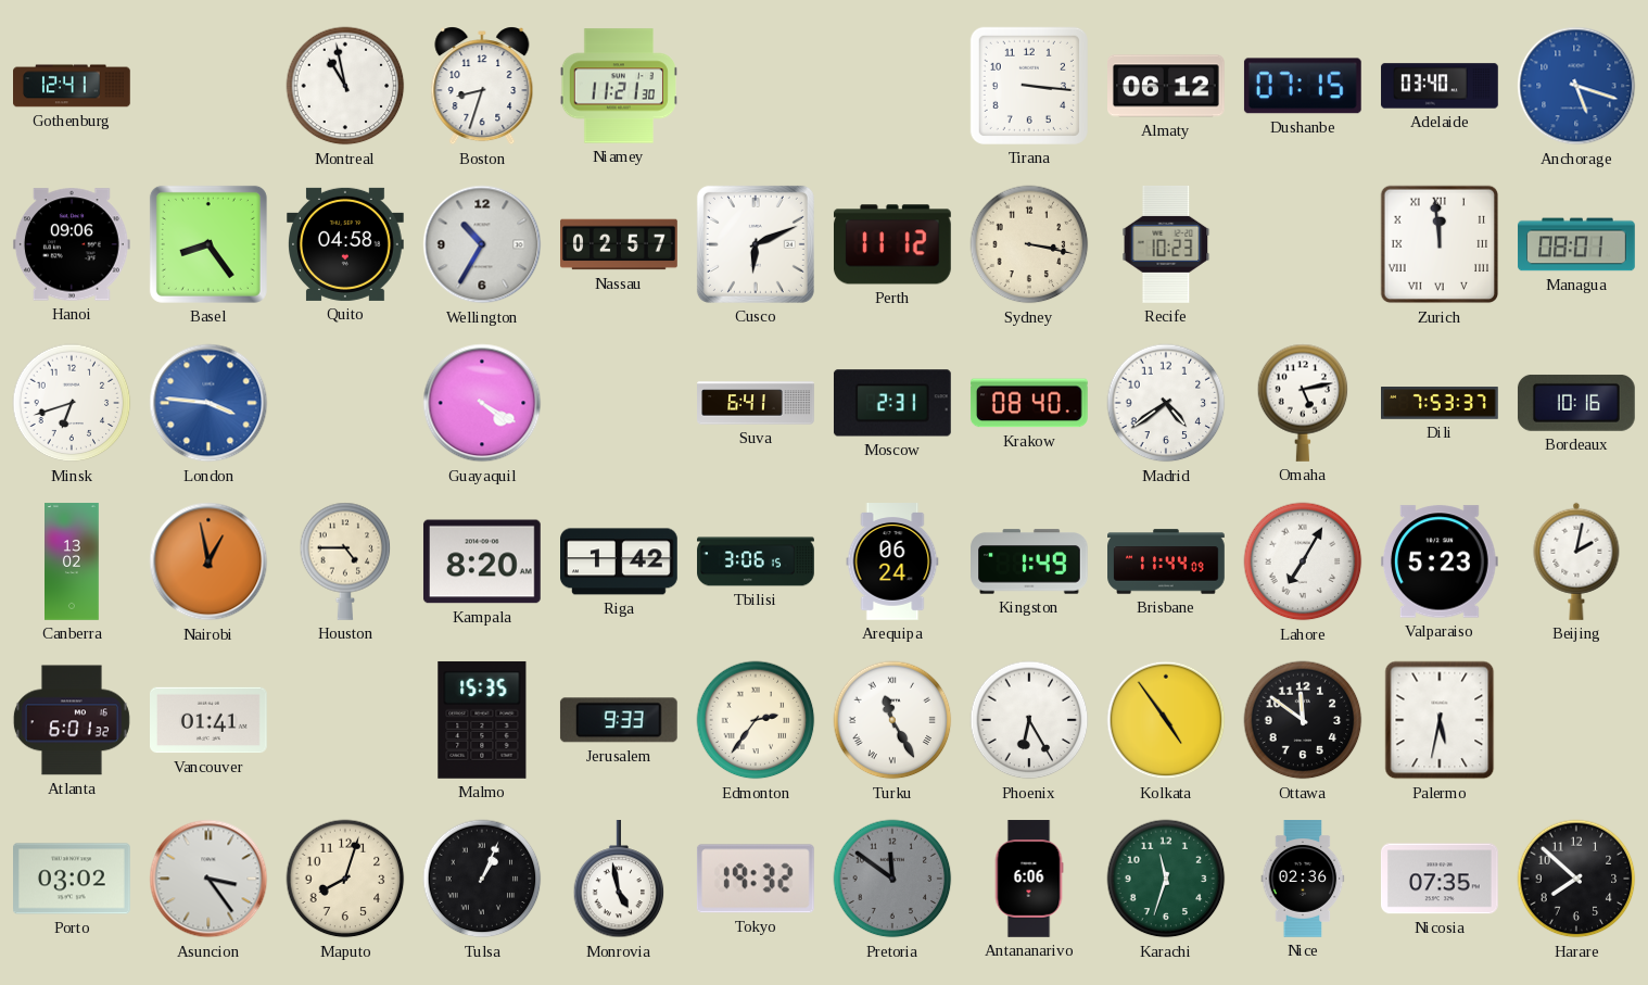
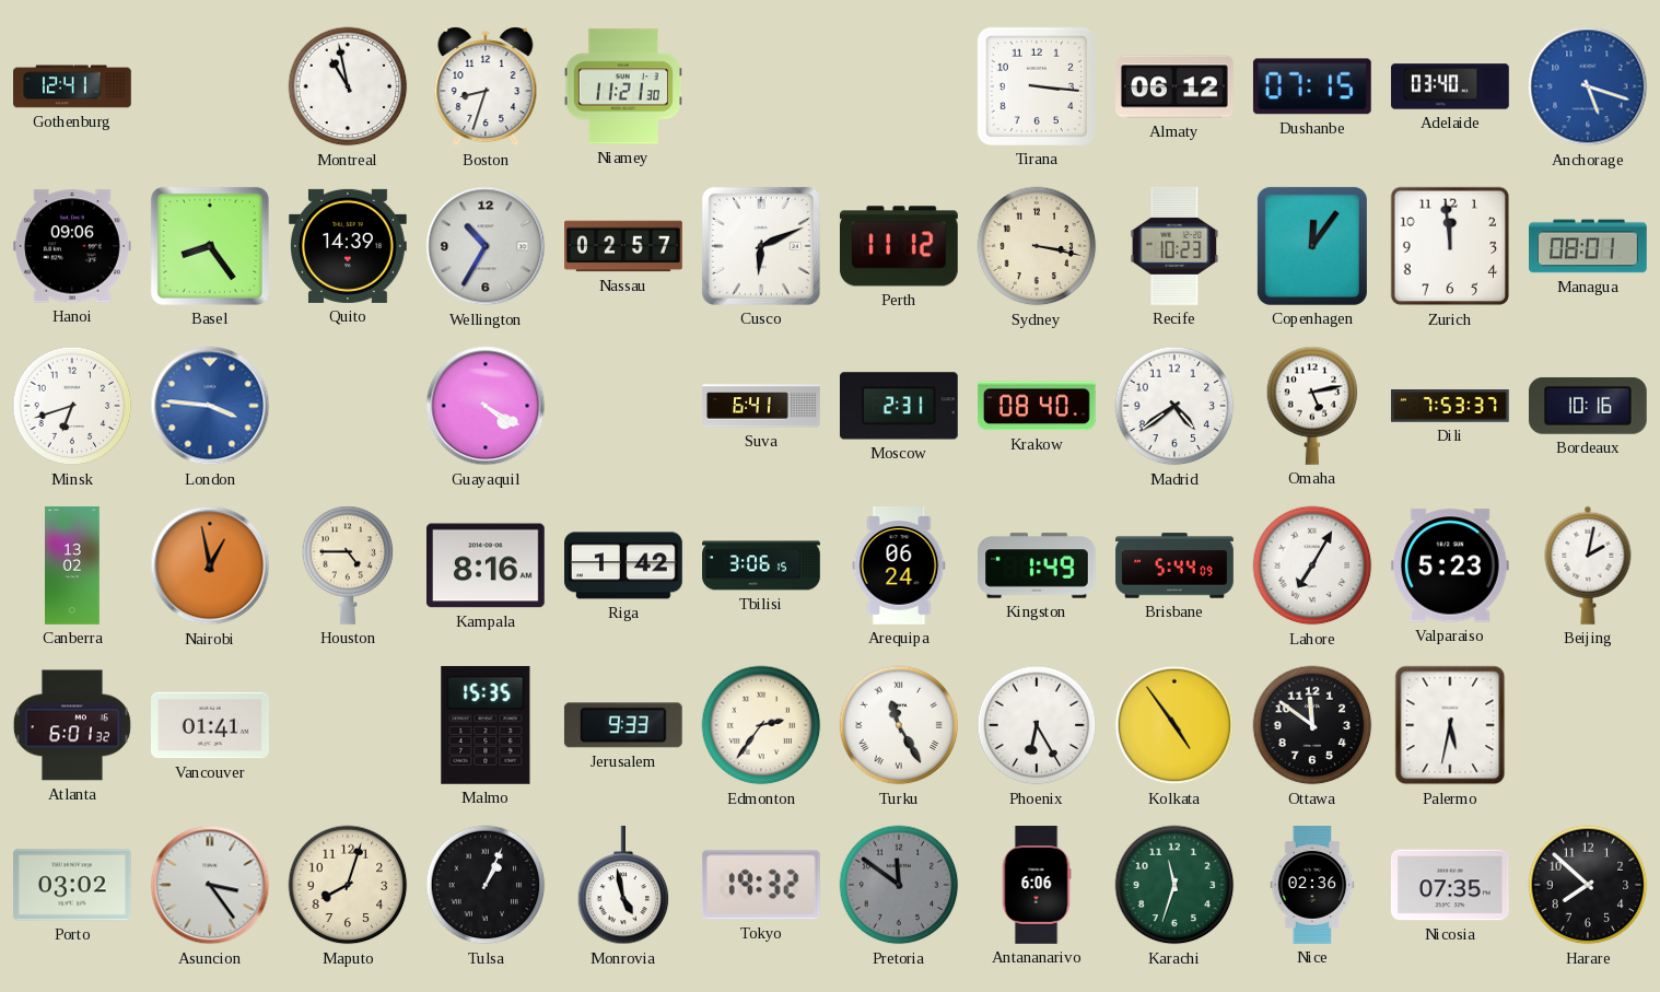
Quito: 04:58 -> 14:39 (349, 246)
Copenhagen: none -> 12:06 (1312, 246)
Zurich numerals: Roman -> Arabic (1450, 246)
Kampala: 8:20 -> 8:16 (486, 565)
Brisbane: 11:44 -> 5:44 (1174, 565)
